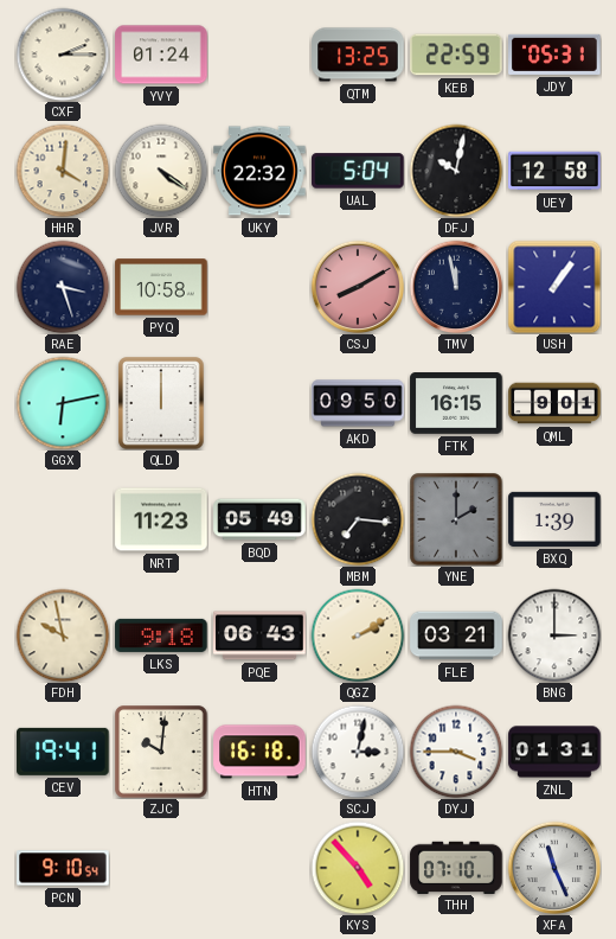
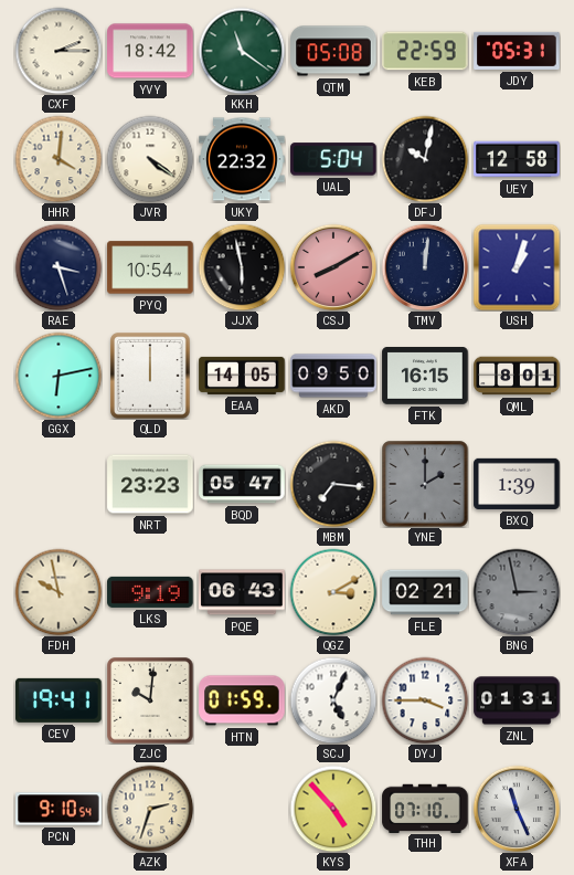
YVY: 01:24 -> 18:42 (150, 51)
KKH: none -> 11:21 (242, 51)
QTM: 13:25 -> 05:08 (333, 51)
PYQ: 10:58 -> 10:54 (150, 267)
JJX: none -> 5:58 (242, 267)
TMV: 11:58 -> 12:01 (425, 267)
USH: 1:06 -> 1:03 (517, 267)
EAA: none -> 14:05 (242, 376)
QML: 9:01 -> 8:01 (517, 376)
NRT: 11:23 -> 23:23 (150, 484)
BQD: 05:49 -> 05:47 (242, 484)
LKS: 9:18 -> 9:19 (150, 592)
QGZ: 2:10 -> 3:10 (333, 592)
FLE: 03:21 -> 02:21 (425, 592)
BNG: 3:00 -> 2:58 (517, 592)
BNG dial: white -> grey (517, 592)
HTN: 16:18 -> 01:59 (242, 700)
SCJ: 3:02 -> 5:04 (333, 700)
AZK: none -> 2:33 (150, 809)
